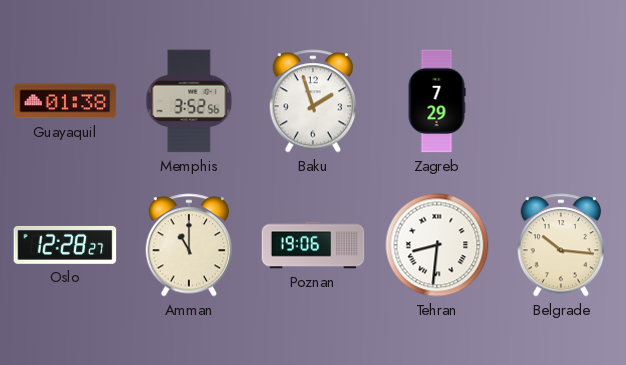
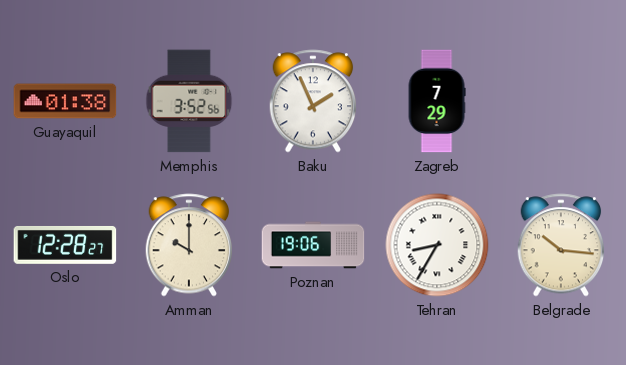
Baku: 1:57 -> 1:56 (313, 101)
Amman: 11:00 -> 10:00 (189, 245)
Tehran: 8:31 -> 8:35 (437, 245)
